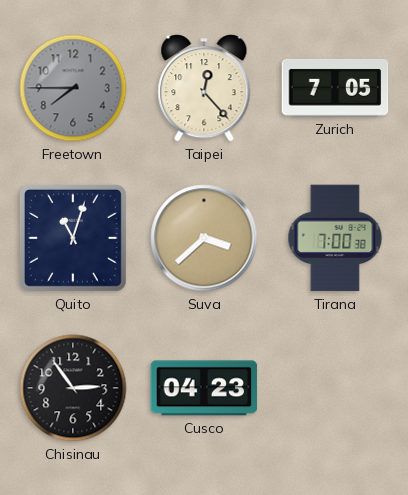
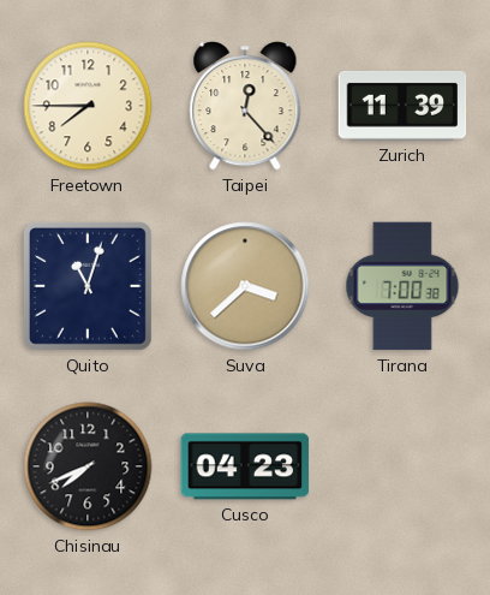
Freetown dial: grey -> cream (88, 106)
Zurich: 7:05 -> 11:39 (402, 106)
Chisinau: 2:54 -> 7:41 (88, 466)
